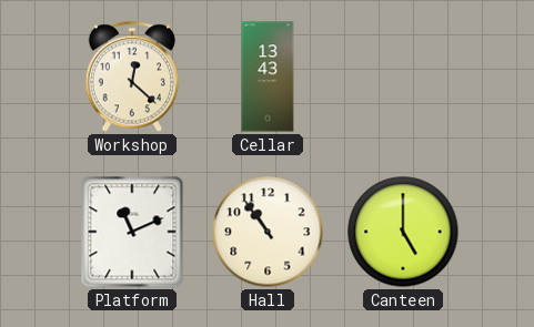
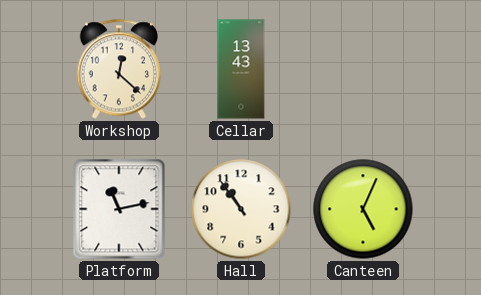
Platform: 11:11 -> 11:13 (119, 209)
Canteen: 5:00 -> 5:04 (363, 209)
